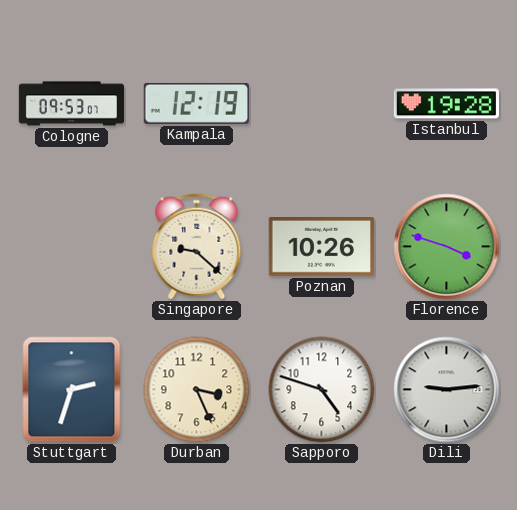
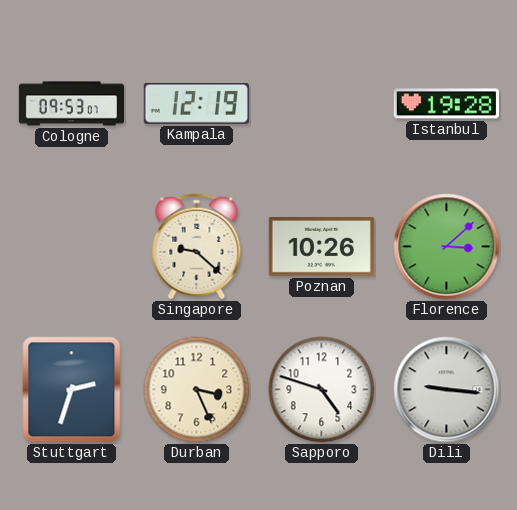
Florence: 3:48 -> 3:08 (447, 247)
Dili: 9:14 -> 9:16 (447, 390)
